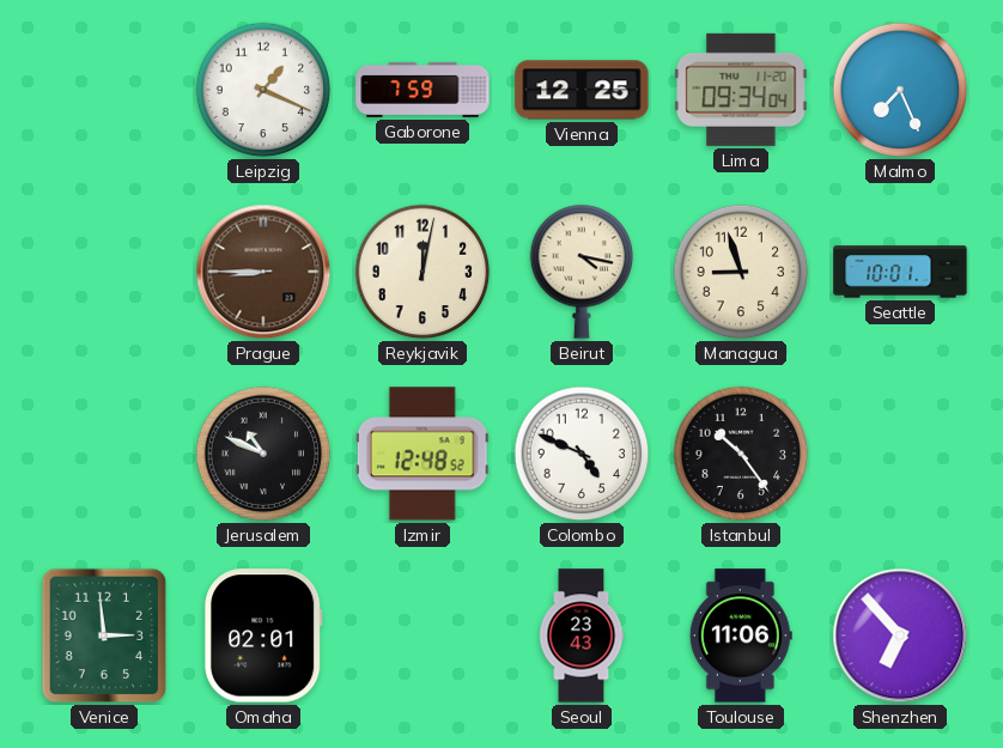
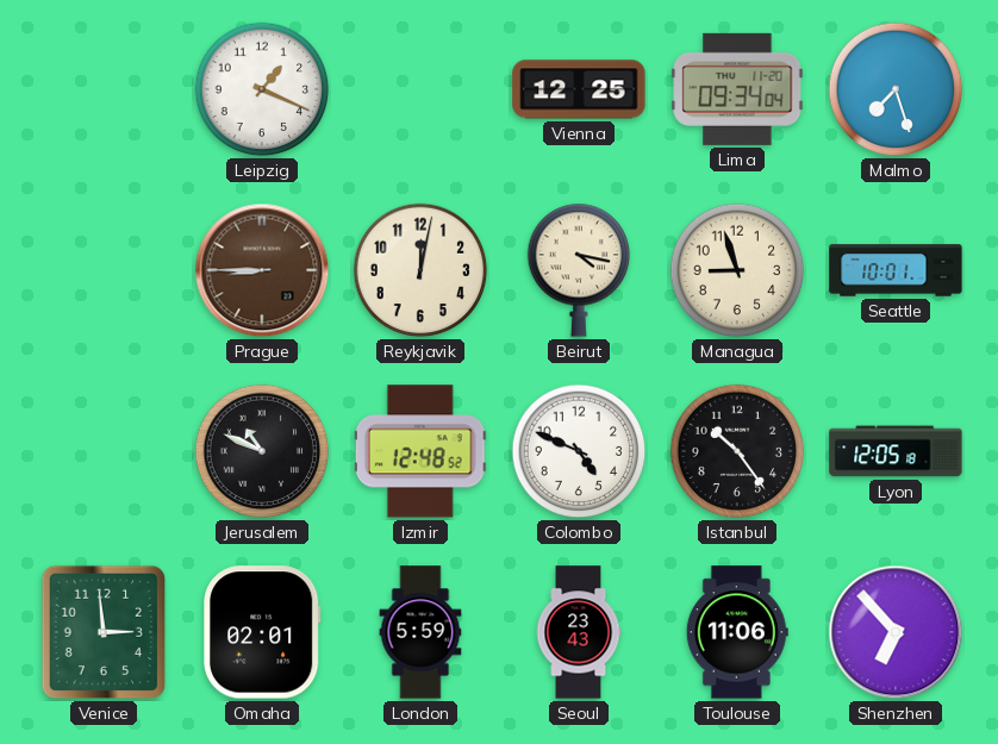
Gaborone: 7:59 -> none (423, 90)
Malmo: 7:26 -> 7:27 (896, 89)
Lyon: none -> 12:05 (896, 451)
London: none -> 5:59 (420, 632)
